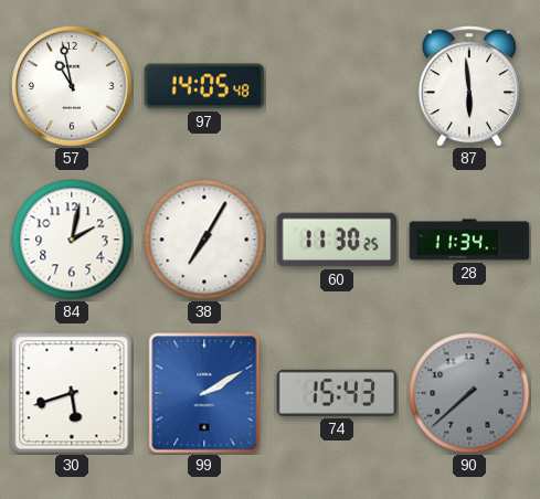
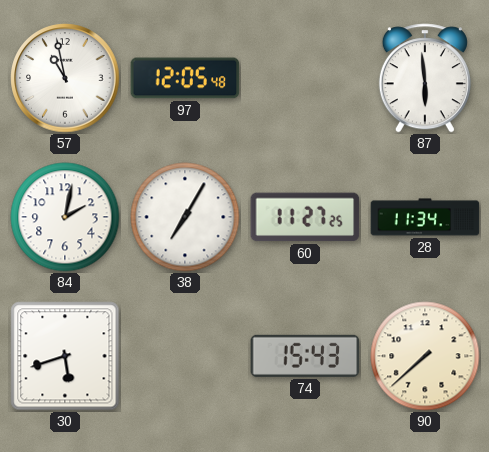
97: 14:05 -> 12:05 (185, 78)
60: 11:30 -> 11:27 (305, 217)
99: 2:10 -> none (204, 393)
90 dial: grey -> cream (425, 356)
